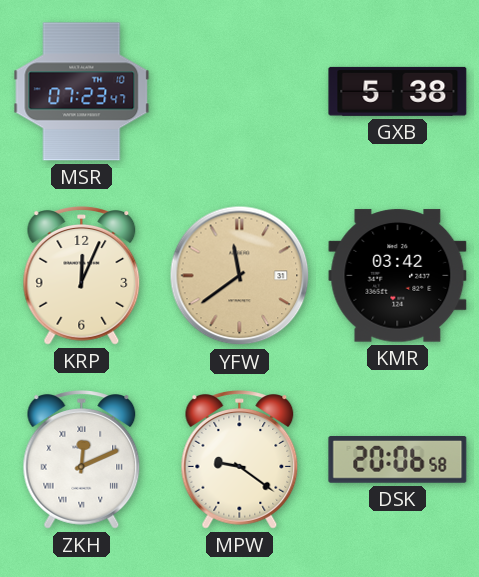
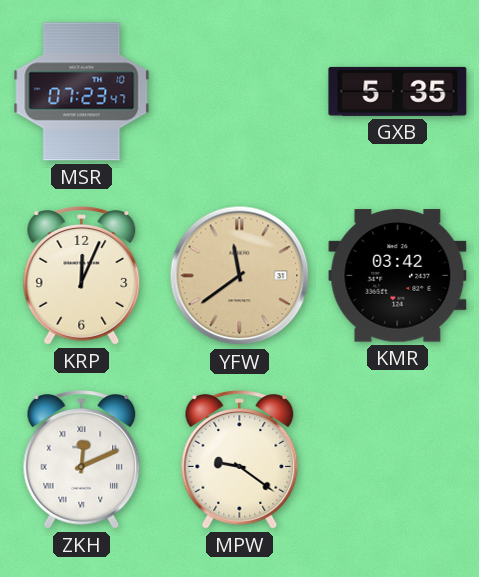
GXB: 5:38 -> 5:35 (398, 91)
DSK: 20:06 -> none (398, 460)
